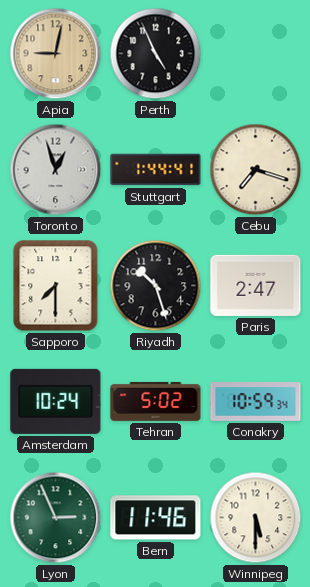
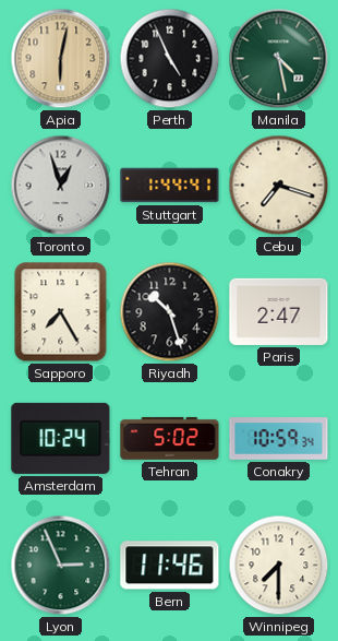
Apia: 9:02 -> 6:02 (61, 59)
Manila: none -> 4:28 (279, 59)
Sapporo: 7:30 -> 7:25 (61, 312)
Winnipeg: 5:30 -> 7:30 (279, 566)
